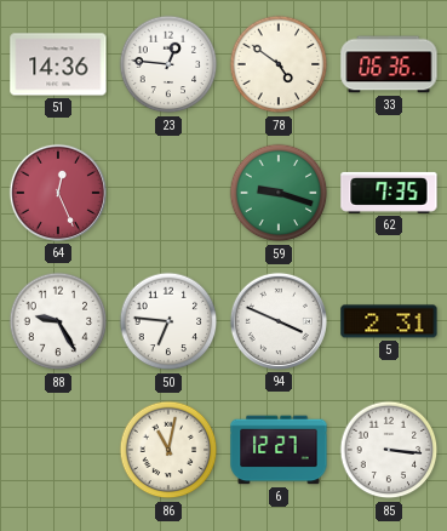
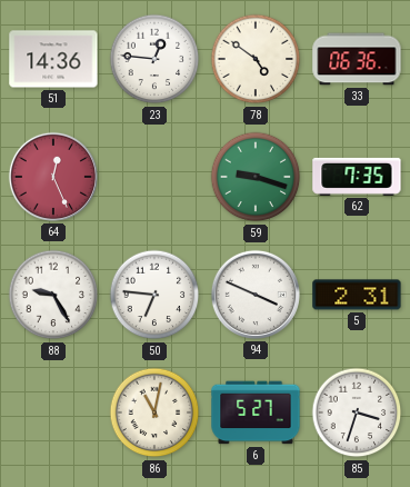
6: 12:27 -> 5:27 (256, 413)
85: 3:16 -> 3:33 (357, 413)
